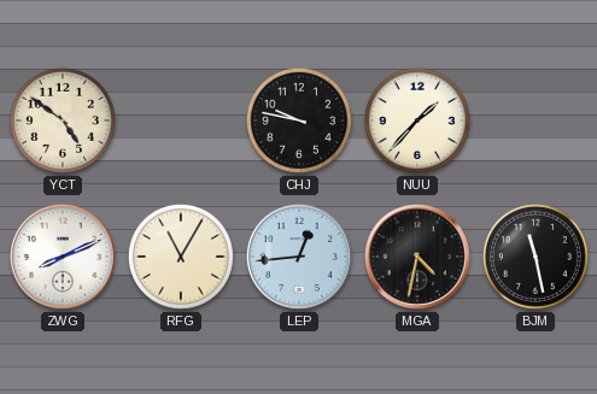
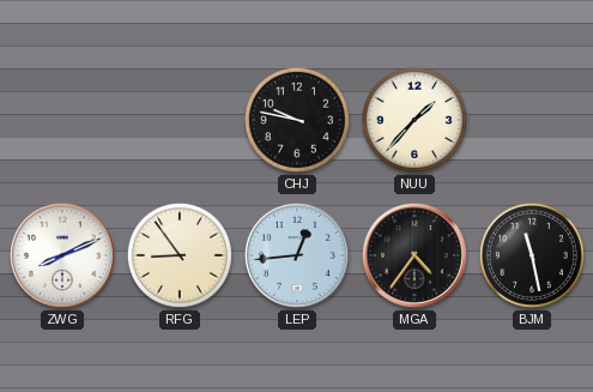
YCT: 4:51 -> none (63, 120)
RFG: 11:05 -> 8:54 (180, 255)
MGA: 4:32 -> 4:36 (415, 255)
